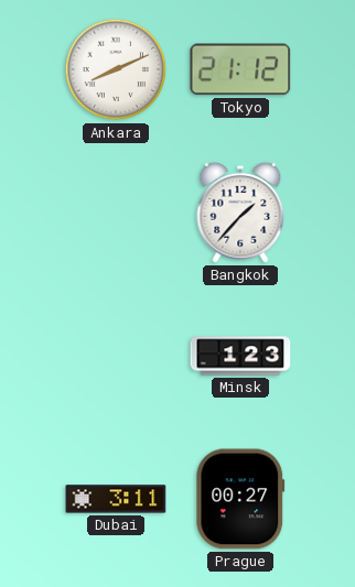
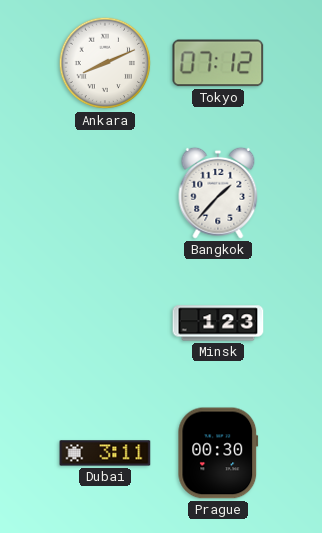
Tokyo: 21:12 -> 07:12 (218, 63)
Prague: 00:27 -> 00:30 (218, 453)
